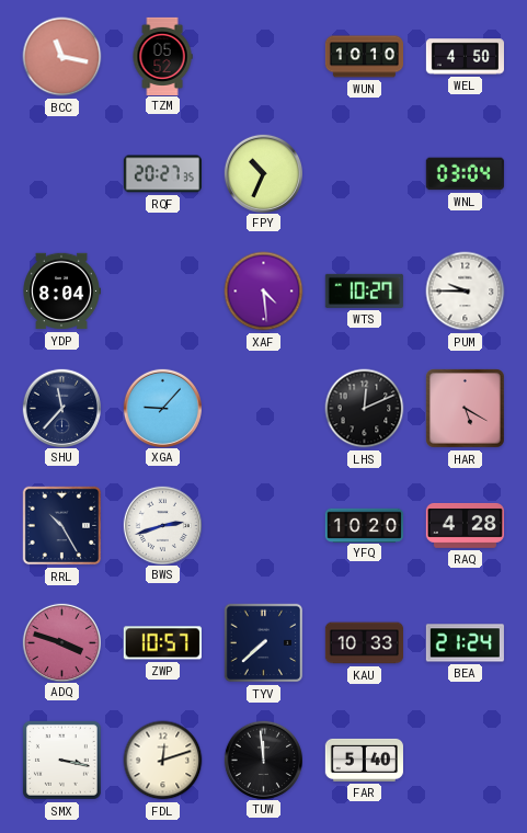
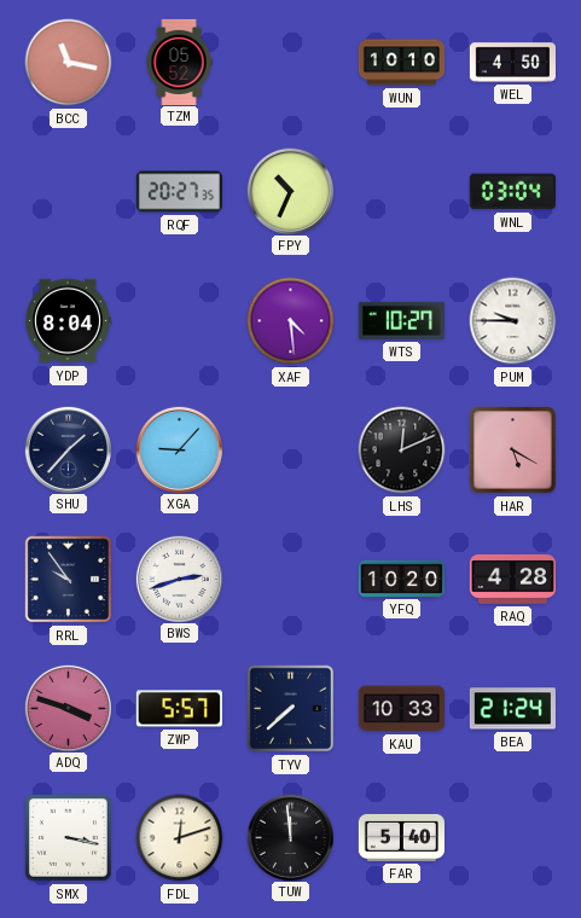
SHU: 11:37 -> 1:37 (68, 449)
RRL: 10:25 -> 9:54 (69, 580)
ZWP: 10:57 -> 5:57 (179, 709)
